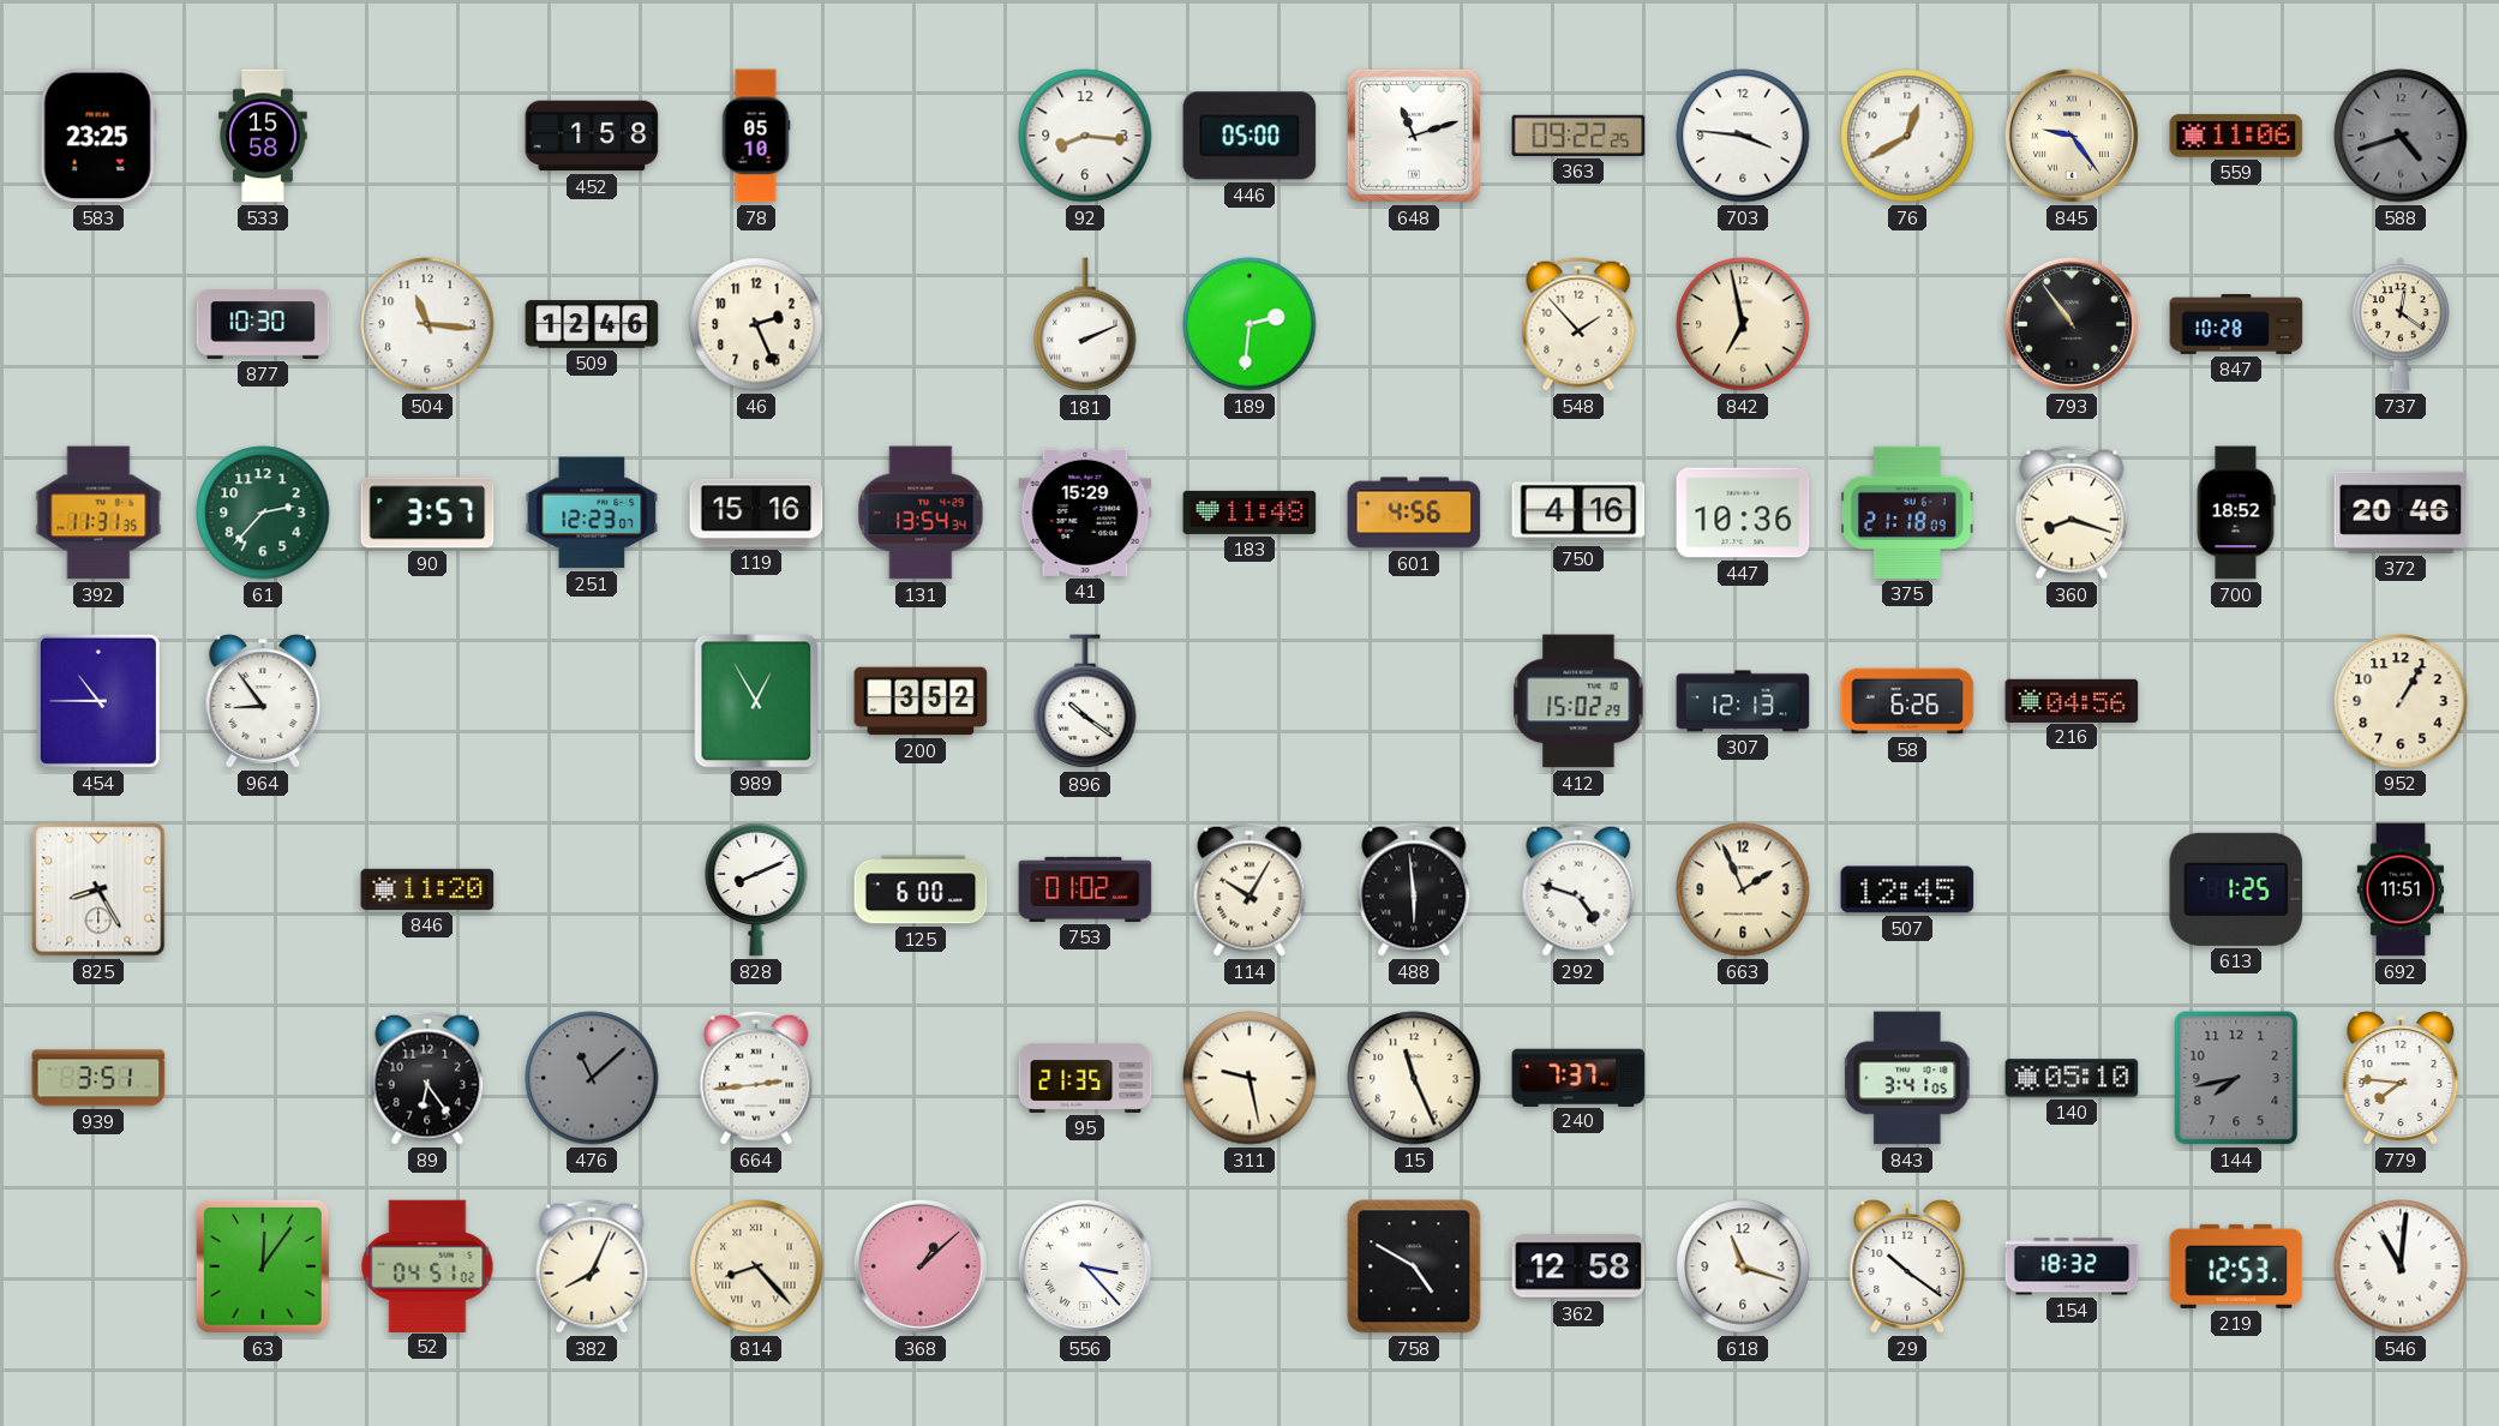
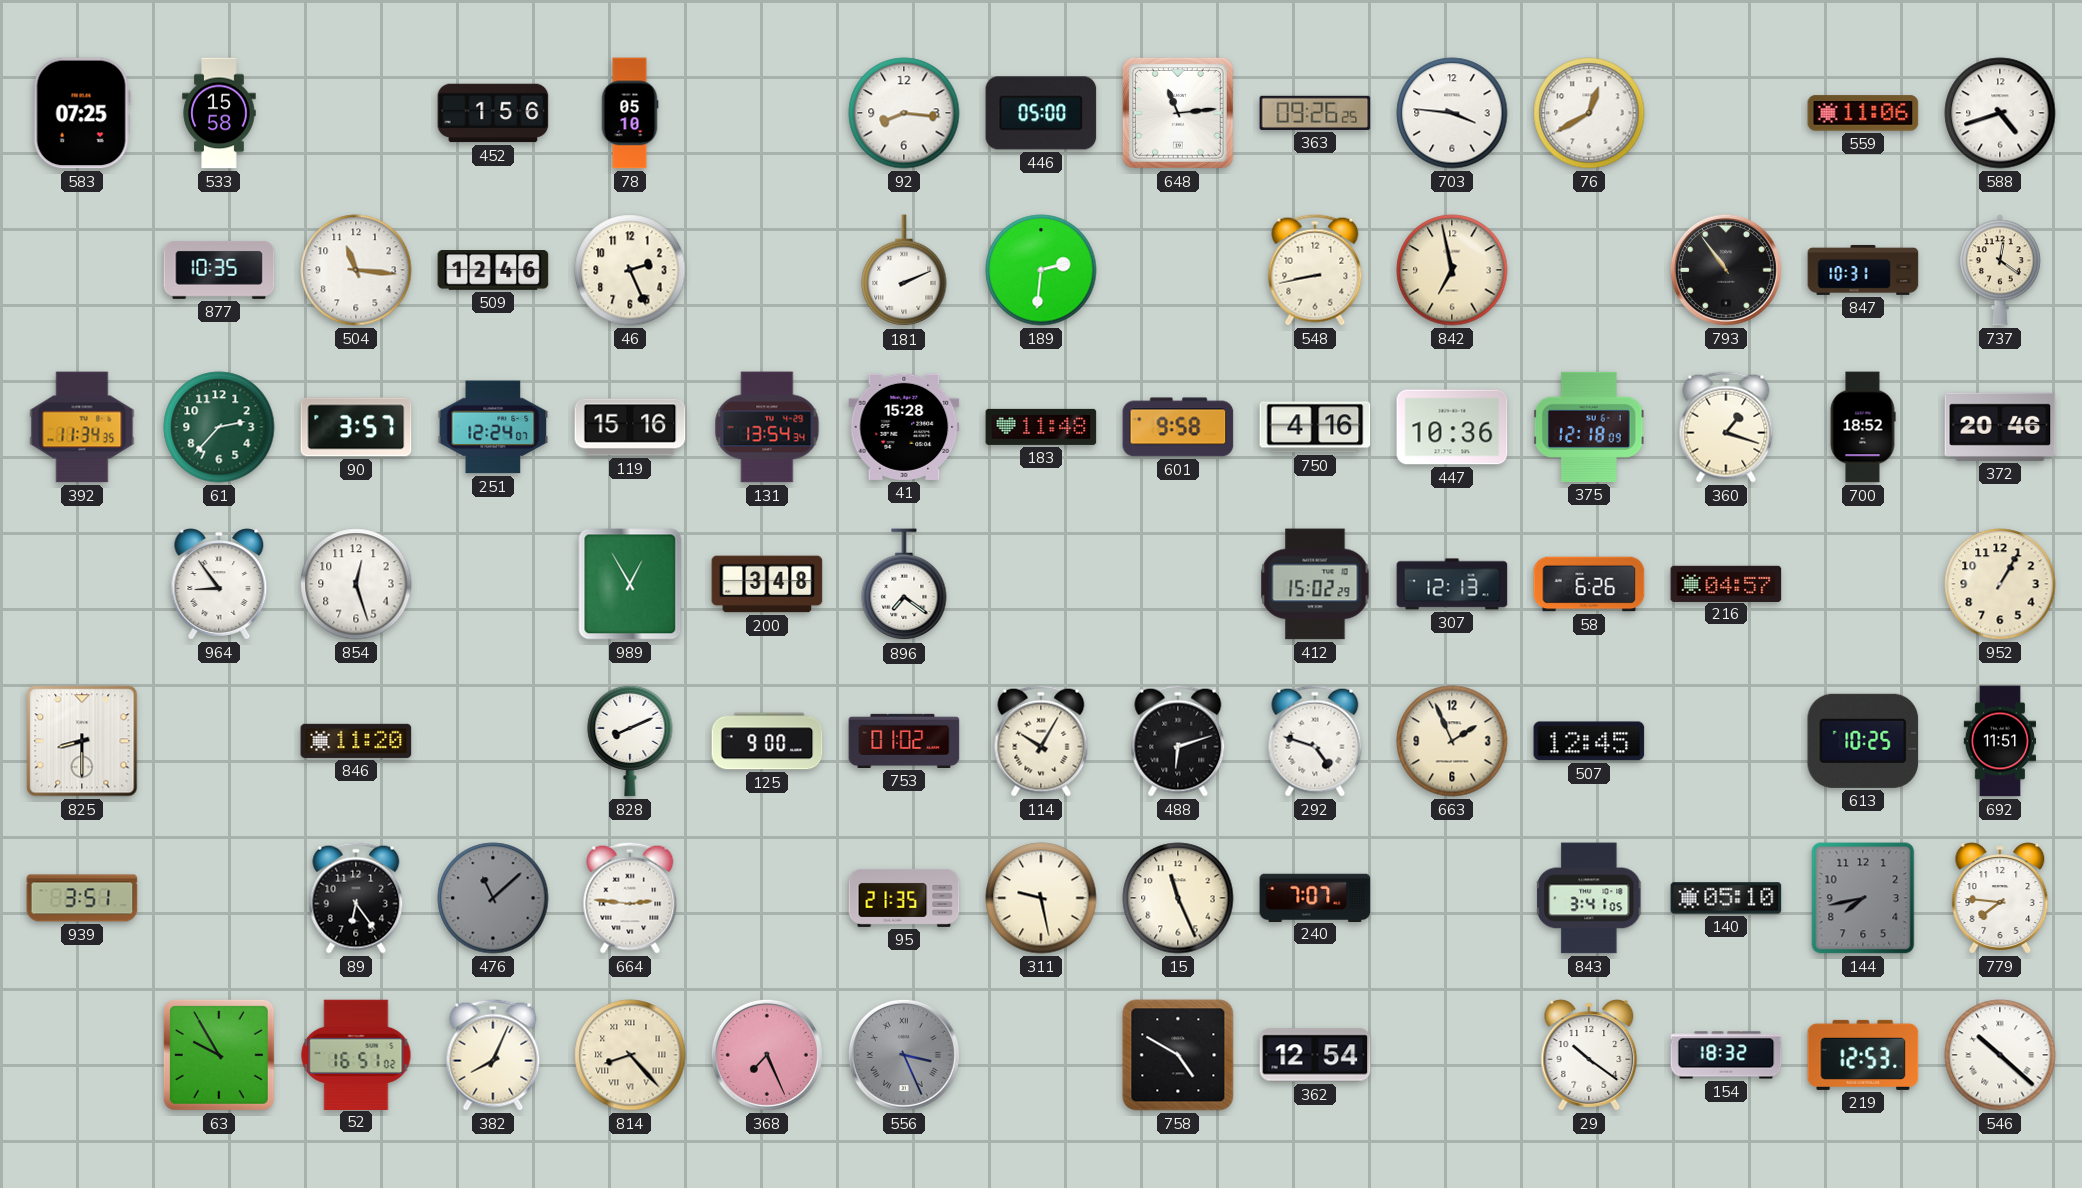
583: 23:25 -> 07:25 (82, 113)
452: 1:58 -> 1:56 (493, 113)
648: 11:12 -> 11:14 (1178, 113)
363: 09:22 -> 09:26 (1315, 113)
845: 9:24 -> none (2072, 136)
588 dial: grey -> white (2000, 113)
877: 10:30 -> 10:35 (219, 270)
548: 1:53 -> 8:43 (1315, 270)
847: 10:28 -> 10:31 (1863, 270)
392: 11:31 -> 11:34 (82, 427)
251: 12:23 -> 12:24 (493, 427)
41: 15:29 -> 15:28 (904, 427)
601: 4:56 -> 9:58 (1178, 427)
375: 21:18 -> 12:18 (1589, 427)
360: 8:18 -> 1:18 (1726, 427)
454: 10:45 -> none (98, 701)
854: none -> 12:27 (356, 584)
200: 3:52 -> 3:48 (767, 584)
896: 10:21 -> 7:21 (904, 585)
216: 04:56 -> 04:57 (1726, 583)
825: 8:25 -> 8:30 (82, 741)
125: 6:00 -> 9:00 (767, 741)
488: 5:59 -> 6:12 (1178, 741)
613: 1:25 -> 10:25 (1863, 741)
664: 2:44 -> 2:46 (630, 898)
240: 7:37 -> 7:07 (1315, 897)
63: 12:06 -> 9:55 (219, 1055)
52: 04:51 -> 16:51 (356, 1054)
368: 1:08 -> 7:26 (767, 1055)
556: 3:23 -> 3:26 (904, 1055)
556 dial: white -> grey (904, 1055)
362: 12:58 -> 12:54 (1315, 1055)
618: 11:18 -> none (1743, 1266)
546: 11:01 -> 10:22 (2000, 1055)
